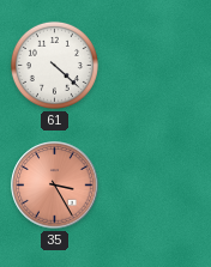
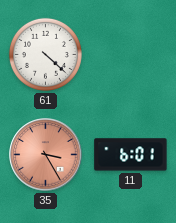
11: none -> 6:01 (131, 155)
